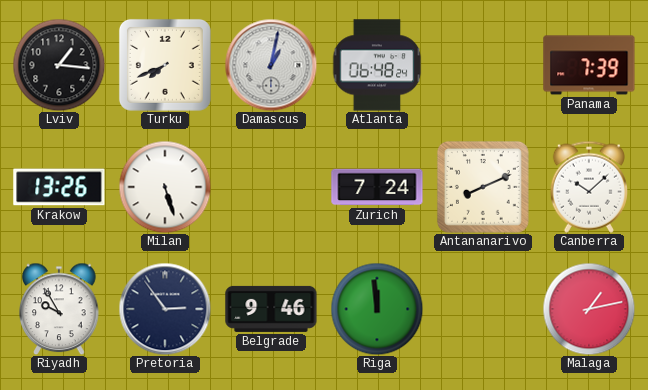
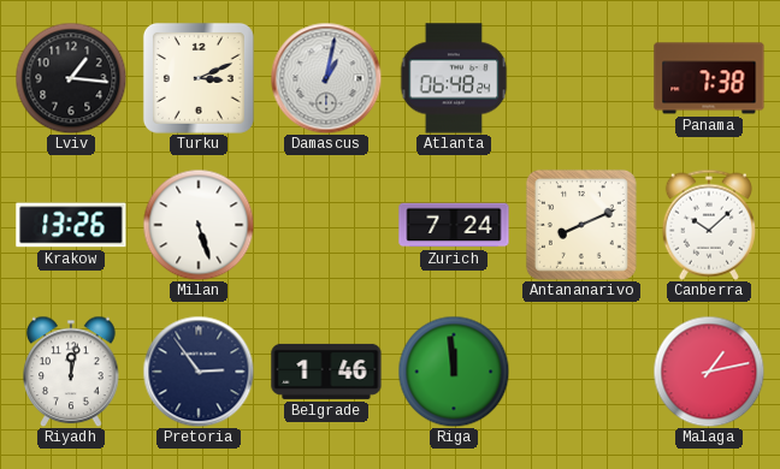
Turku: 7:41 -> 3:11 (199, 78)
Panama: 7:39 -> 7:38 (709, 78)
Riyadh: 9:55 -> 12:02 (71, 372)
Belgrade: 9:46 -> 1:46 (326, 372)
